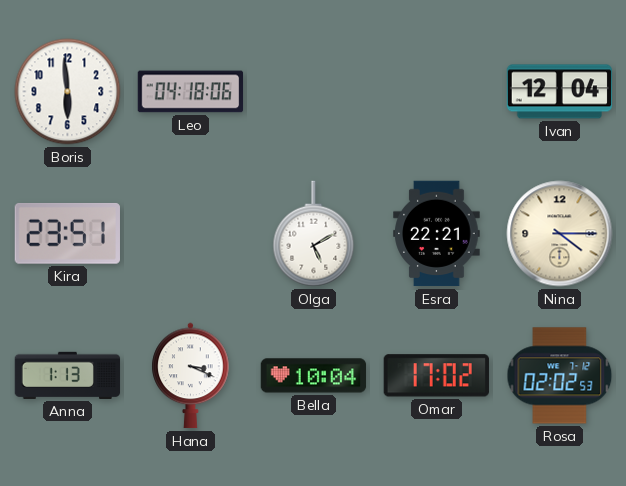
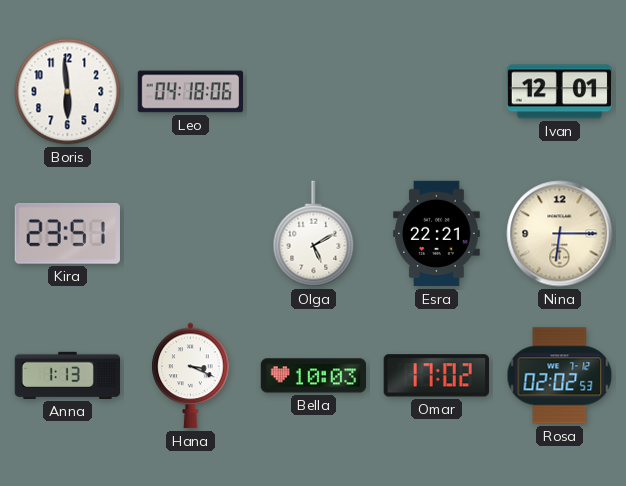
Ivan: 12:04 -> 12:01 (560, 92)
Nina: 4:15 -> 6:15 (560, 234)
Bella: 10:04 -> 10:03 (314, 376)
